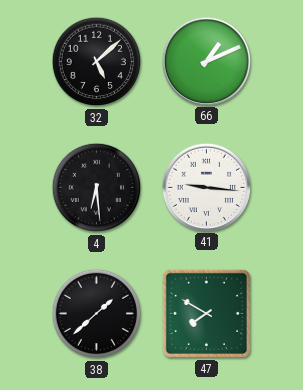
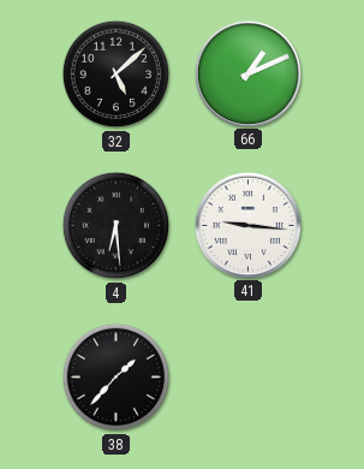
38: 1:38 -> 1:37 (117, 378)
47: 7:50 -> none (206, 313)
